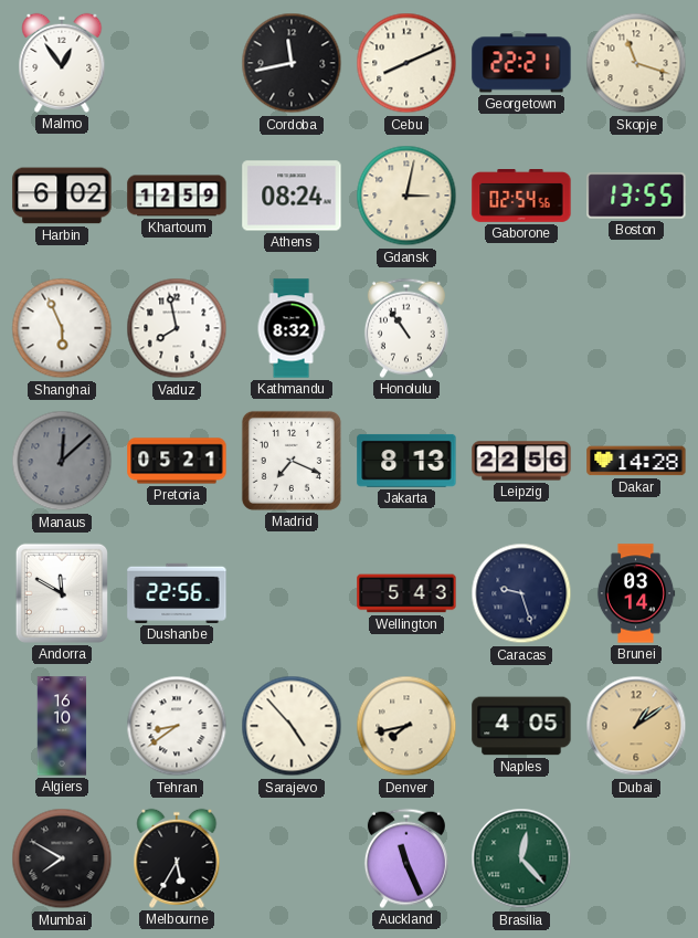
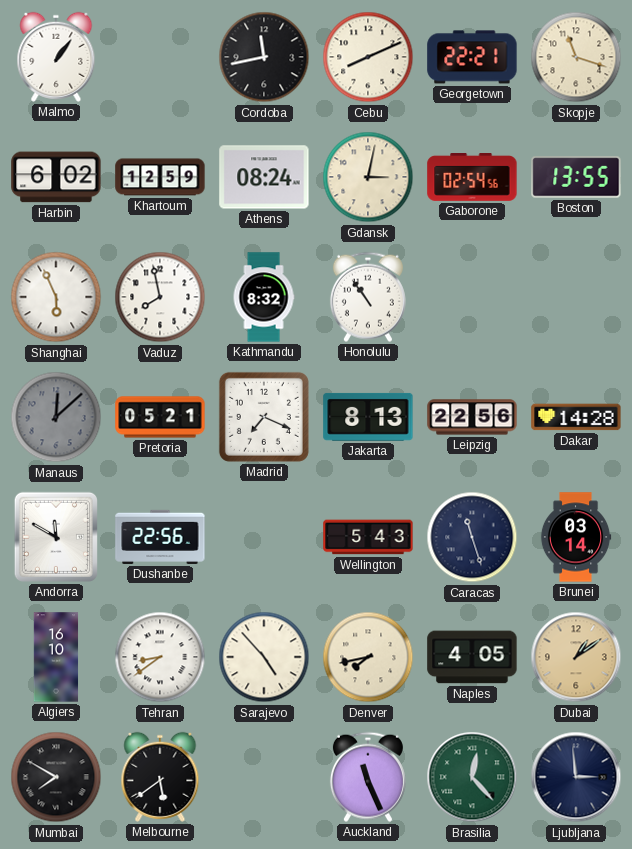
Malmo: 12:54 -> 1:06 (56, 57)
Caracas: 9:27 -> 11:27 (472, 537)
Melbourne: 5:35 -> 5:39 (160, 777)
Ljubljana: none -> 2:59 (576, 777)
